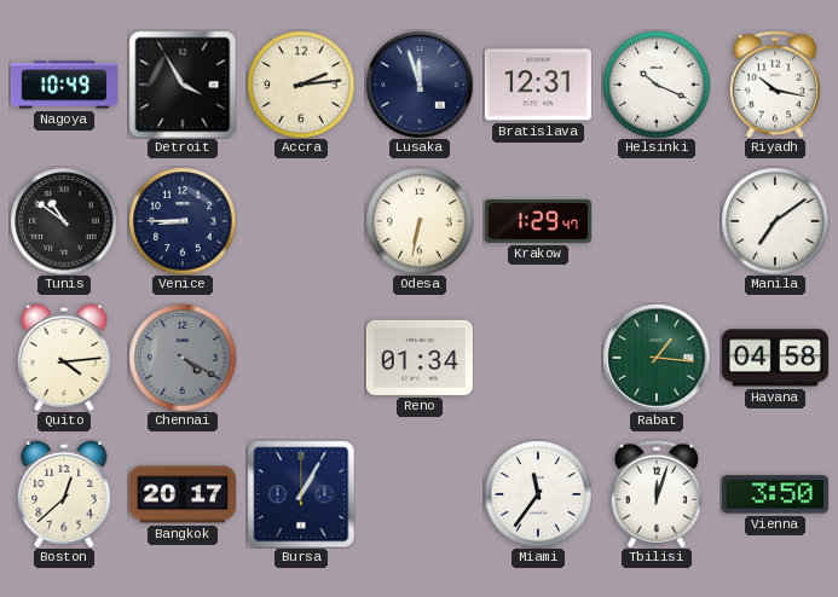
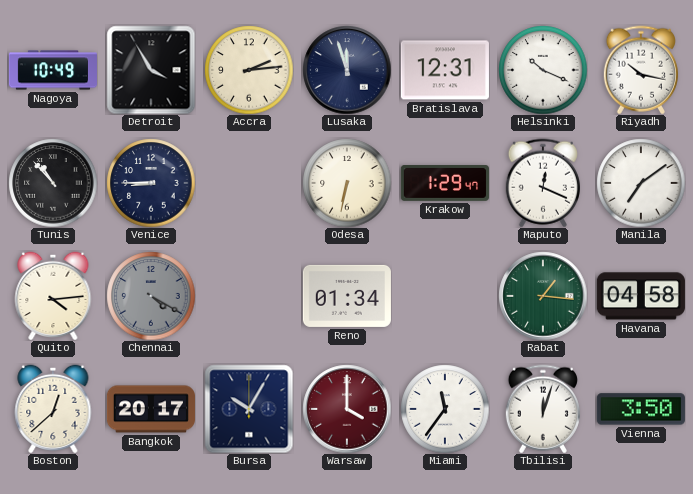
Tunis: 10:51 -> 10:53 (53, 183)
Maputo: none -> 12:19 (543, 183)
Bursa: 1:05 -> 10:05 (249, 409)
Warsaw: none -> 4:00 (347, 409)
